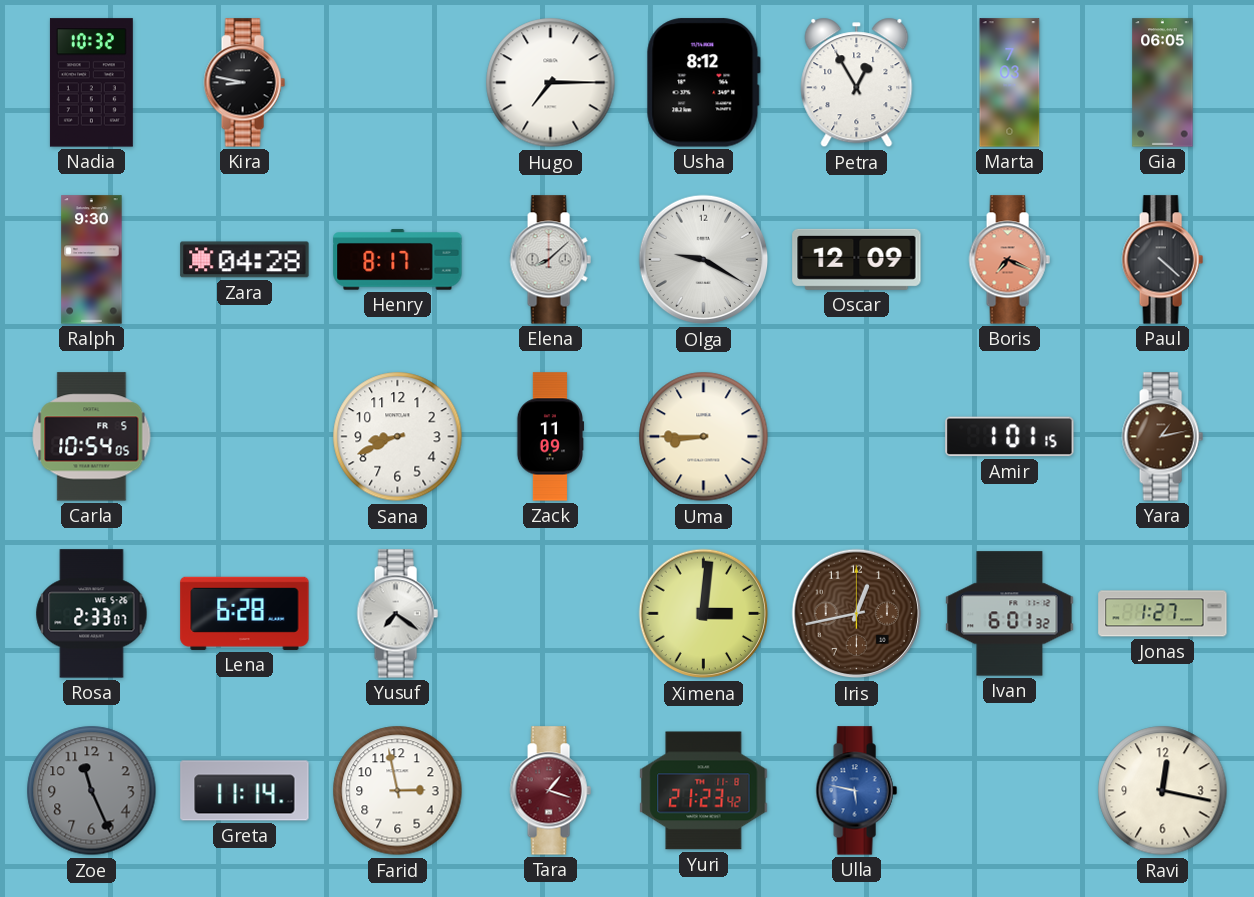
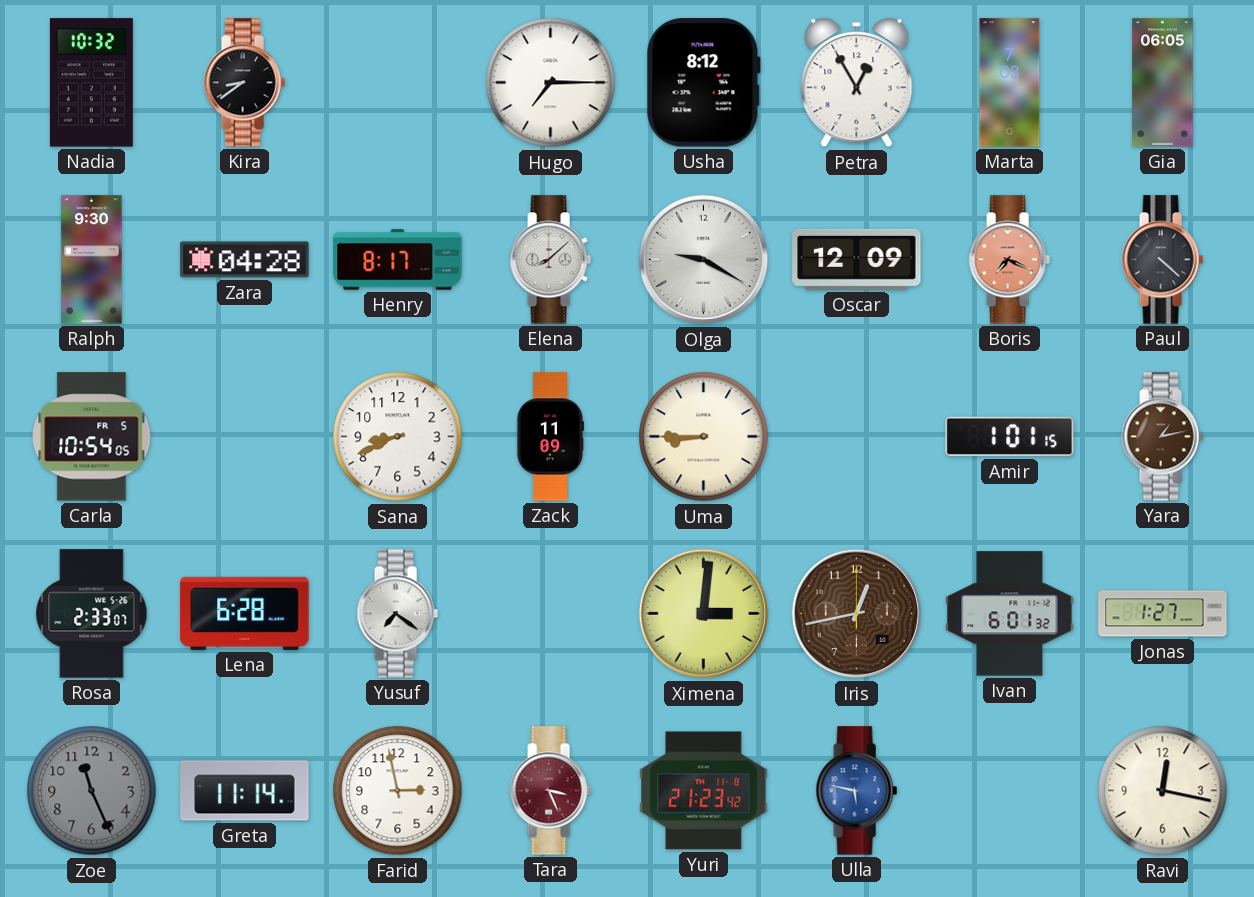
Kira: 8:47 -> 8:39 (244, 83)
Tara: 1:18 -> 3:26 (550, 791)
